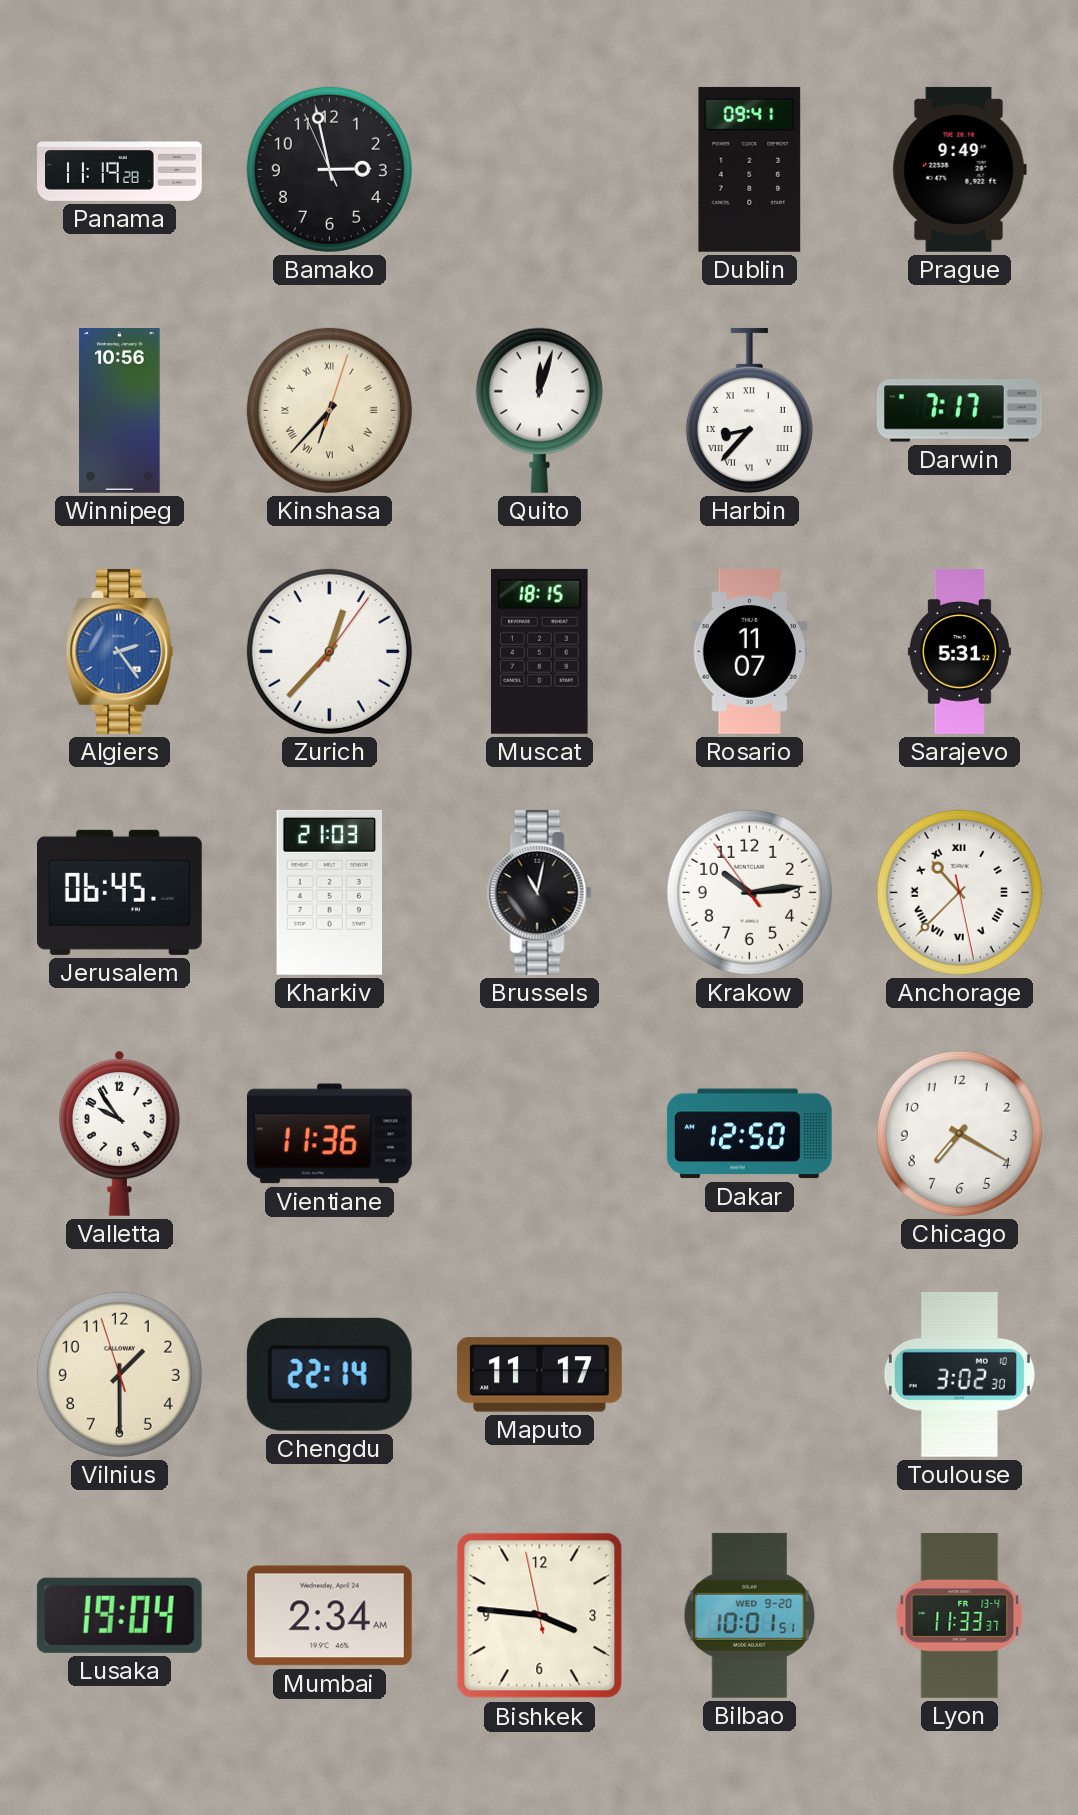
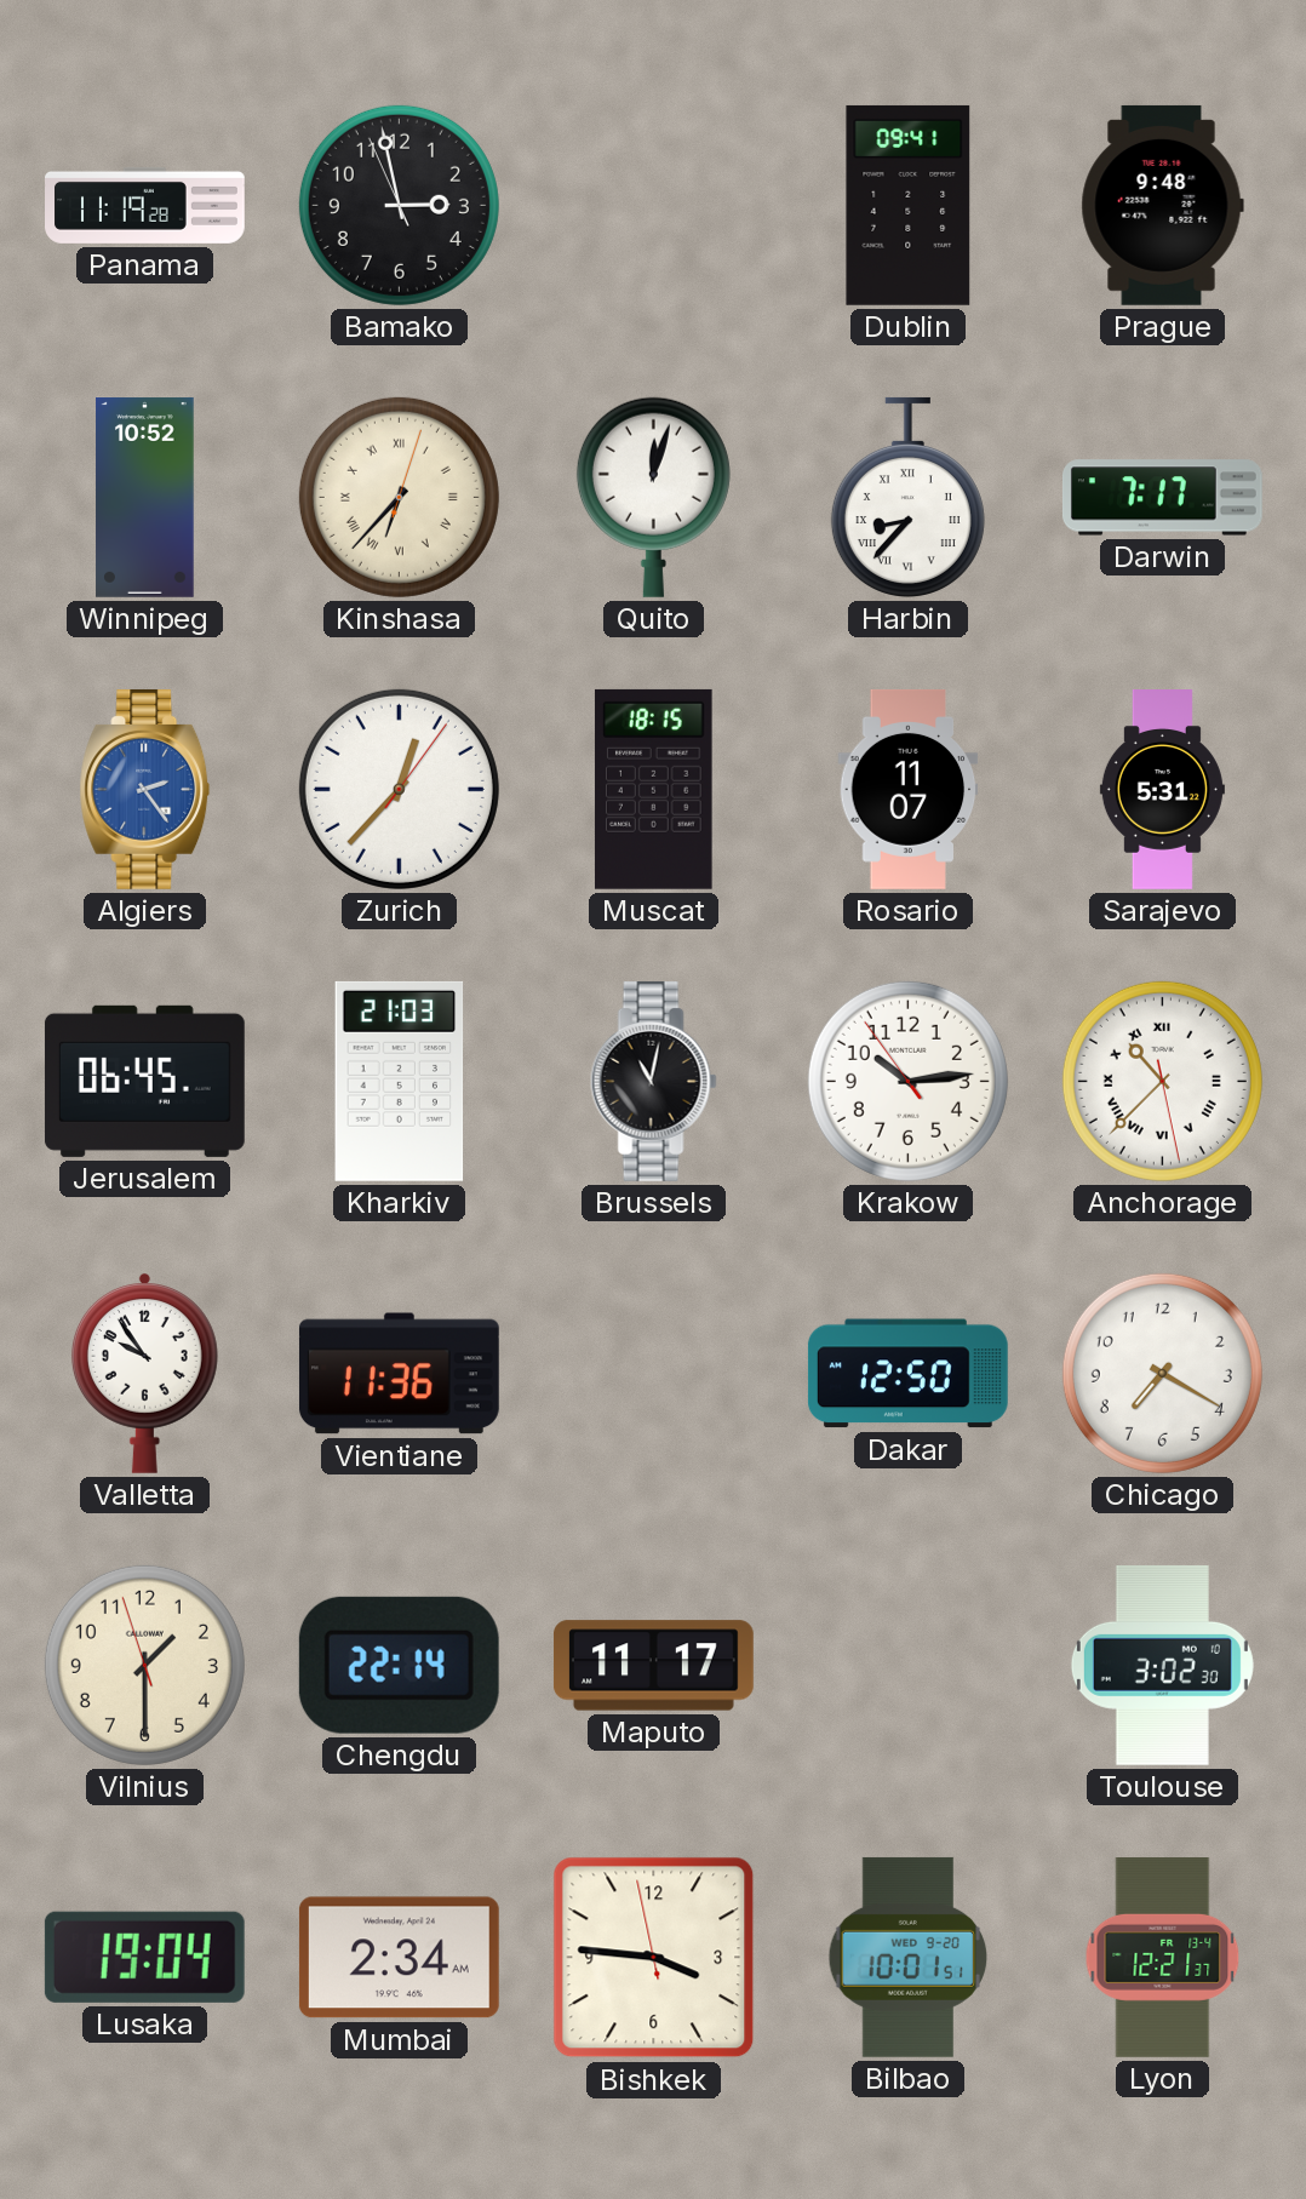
Prague: 9:49 -> 9:48 (1162, 205)
Winnipeg: 10:56 -> 10:52 (145, 498)
Lyon: 11:33 -> 12:21 (1163, 1958)
